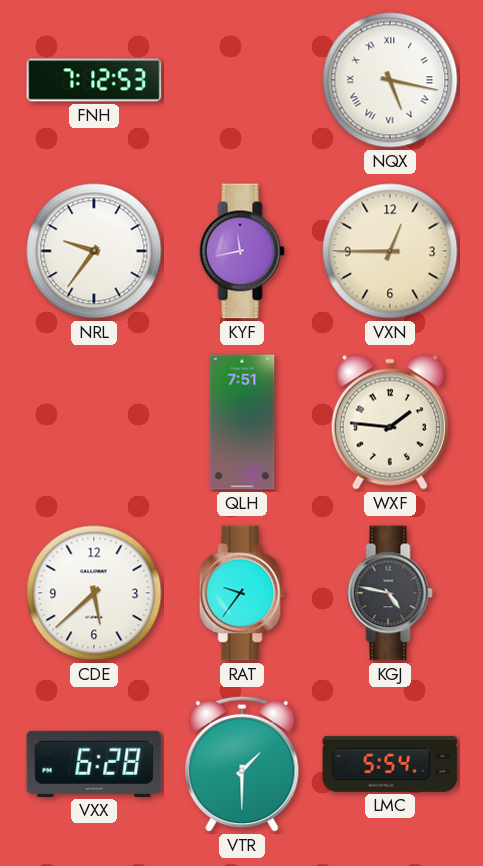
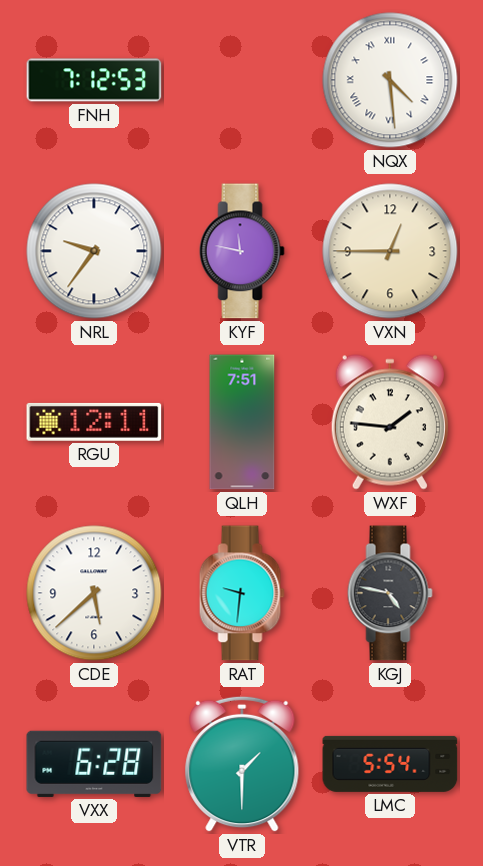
NQX: 5:17 -> 4:29 (390, 80)
KYF: 11:43 -> 11:47 (242, 251)
RGU: none -> 12:11 (94, 422)
RAT: 9:36 -> 9:31 (242, 593)
